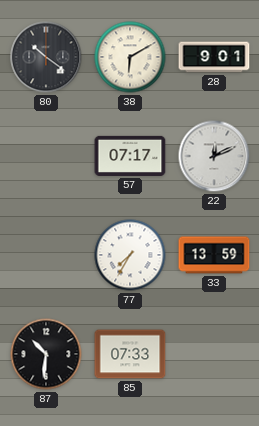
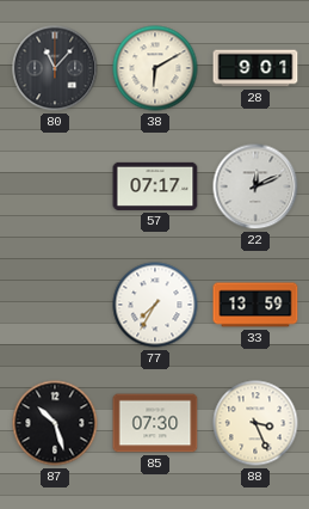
80: 10:21 -> 11:07 (55, 68)
87: 10:31 -> 10:27 (55, 423)
85: 07:33 -> 07:30 (155, 423)
88: none -> 3:26 (255, 423)
